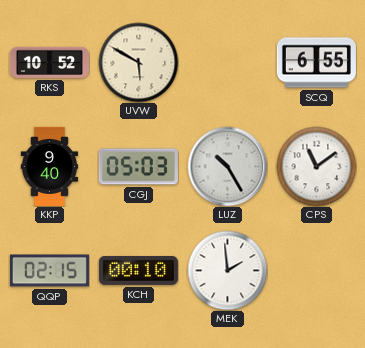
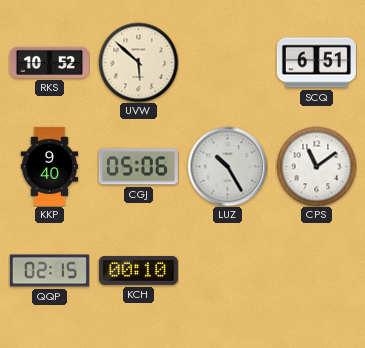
UVW: 5:50 -> 5:52 (138, 62)
SCQ: 6:55 -> 6:51 (316, 63)
CGJ: 05:03 -> 05:06 (138, 167)
MEK: 1:59 -> none (227, 270)
